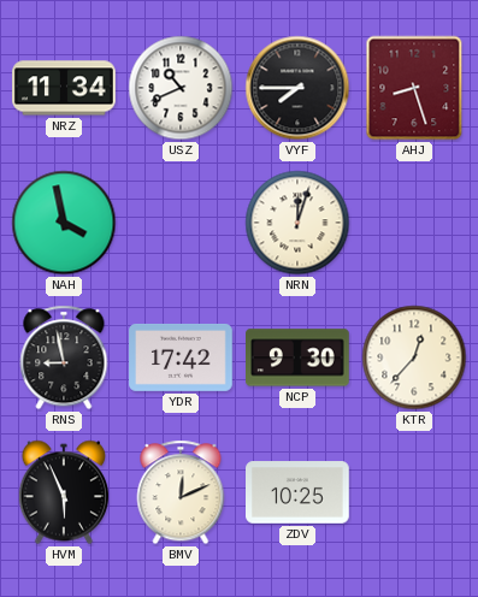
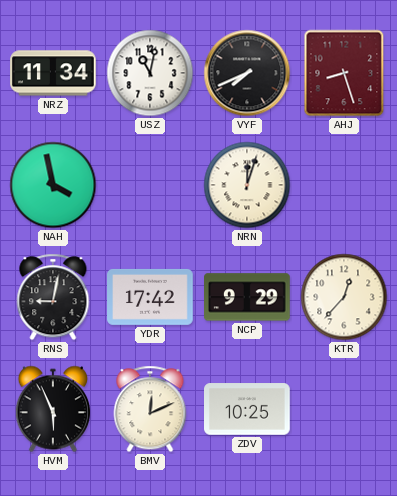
USZ: 10:41 -> 11:02 (150, 73)
VYF: 7:45 -> 7:41 (247, 73)
RNS: 8:58 -> 9:02 (53, 297)
NCP: 9:30 -> 9:29 (248, 297)
